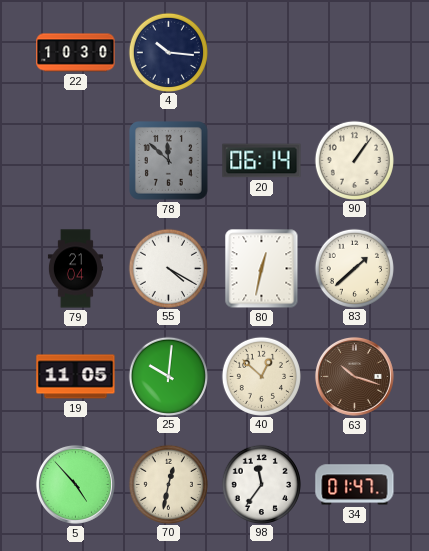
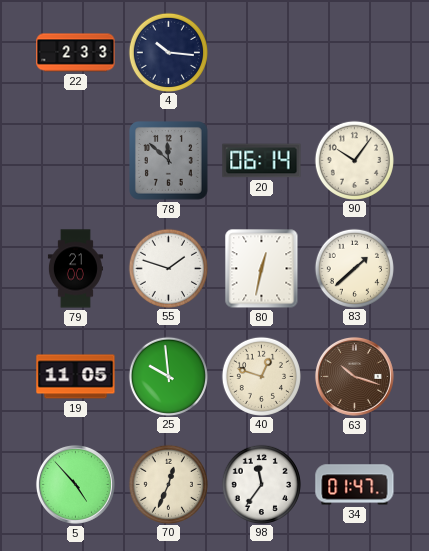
22: 10:30 -> 2:33 (76, 53)
90: 1:06 -> 10:06 (354, 160)
79: 21:04 -> 21:00 (75, 269)
55: 4:20 -> 1:48 (168, 268)
25: 10:01 -> 9:59 (168, 376)
40: 12:52 -> 12:48 (261, 376)
70: 12:32 -> 12:34 (168, 484)
